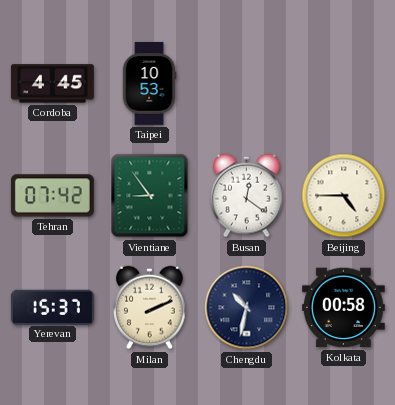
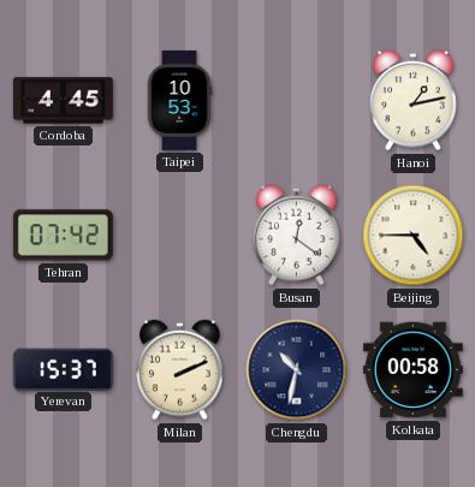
Hanoi: none -> 1:13 (414, 101)
Vientiane: 8:54 -> none (150, 196)
